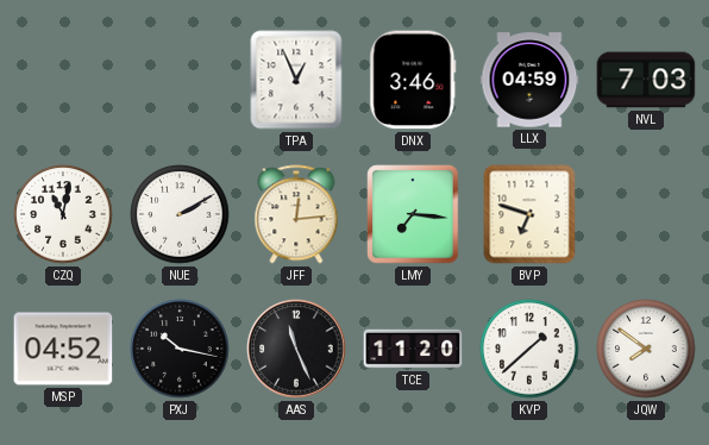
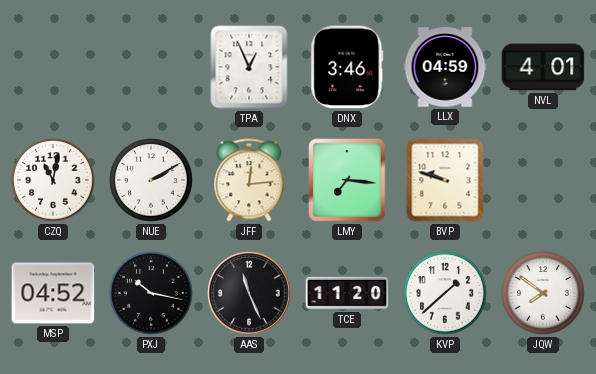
NVL: 7:03 -> 4:01 (543, 67)
BVP: 6:48 -> 9:48 (445, 180)
